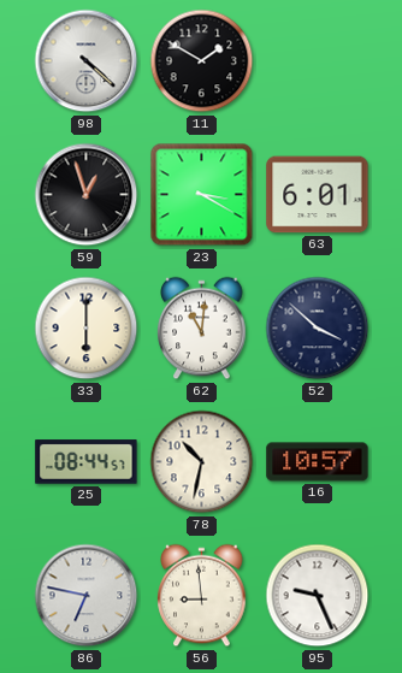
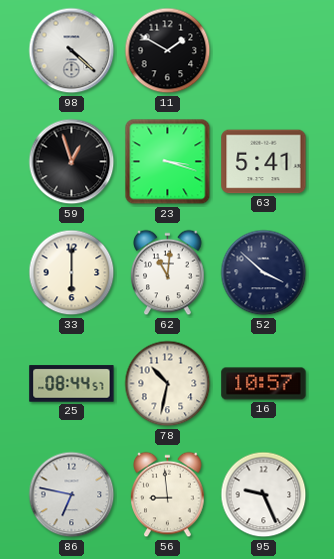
23: 3:20 -> 3:18 (168, 162)
63: 6:01 -> 5:41 (264, 162)
